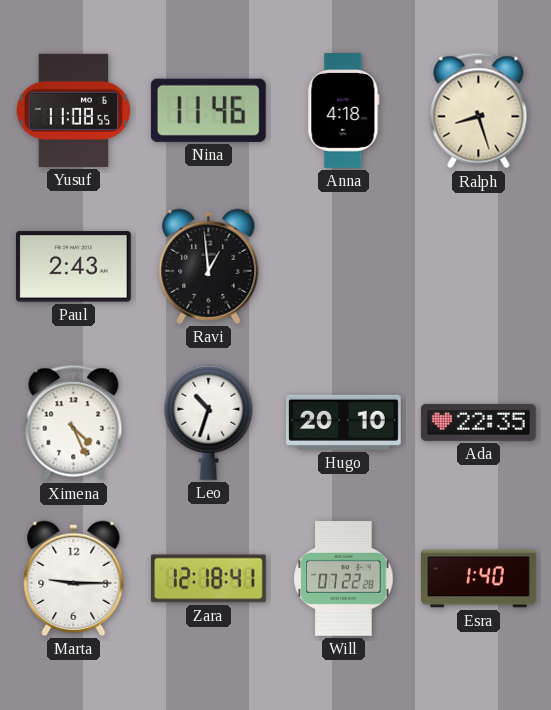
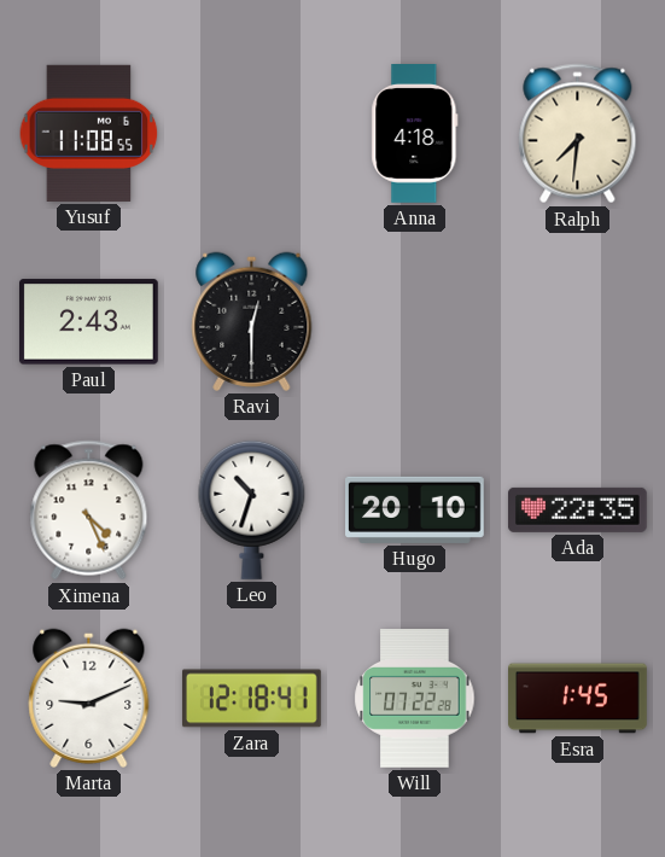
Nina: 11:46 -> none (208, 110)
Ralph: 8:27 -> 7:31 (578, 134)
Ravi: 12:59 -> 12:30 (252, 321)
Marta: 9:15 -> 9:11 (89, 698)
Esra: 1:40 -> 1:45 (578, 699)
